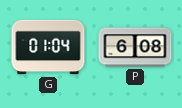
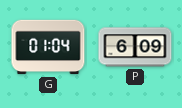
P: 6:08 -> 6:09 (135, 47)
